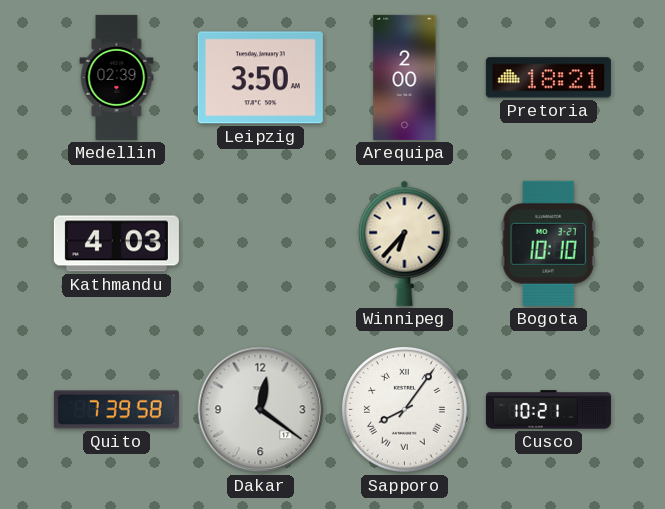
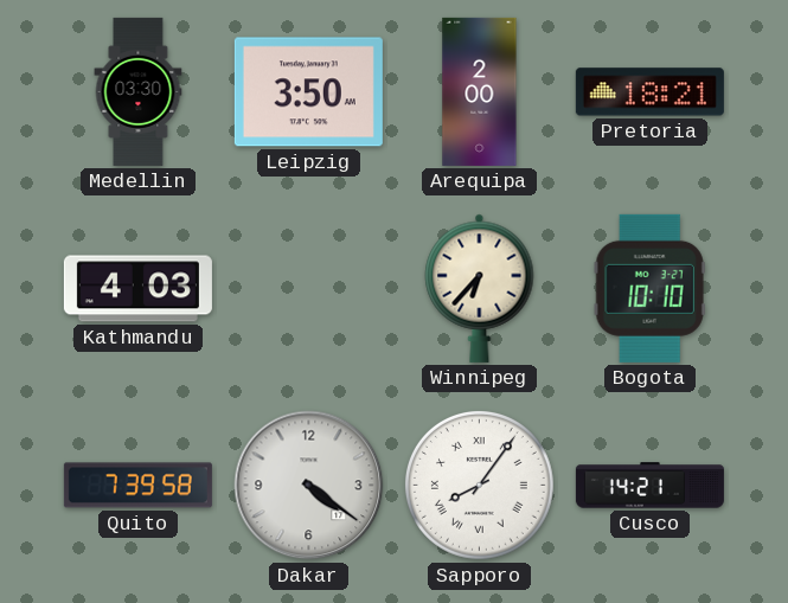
Medellin: 02:39 -> 03:30 (139, 91)
Dakar: 12:21 -> 4:21 (309, 486)
Cusco: 10:21 -> 14:21 (649, 486)
